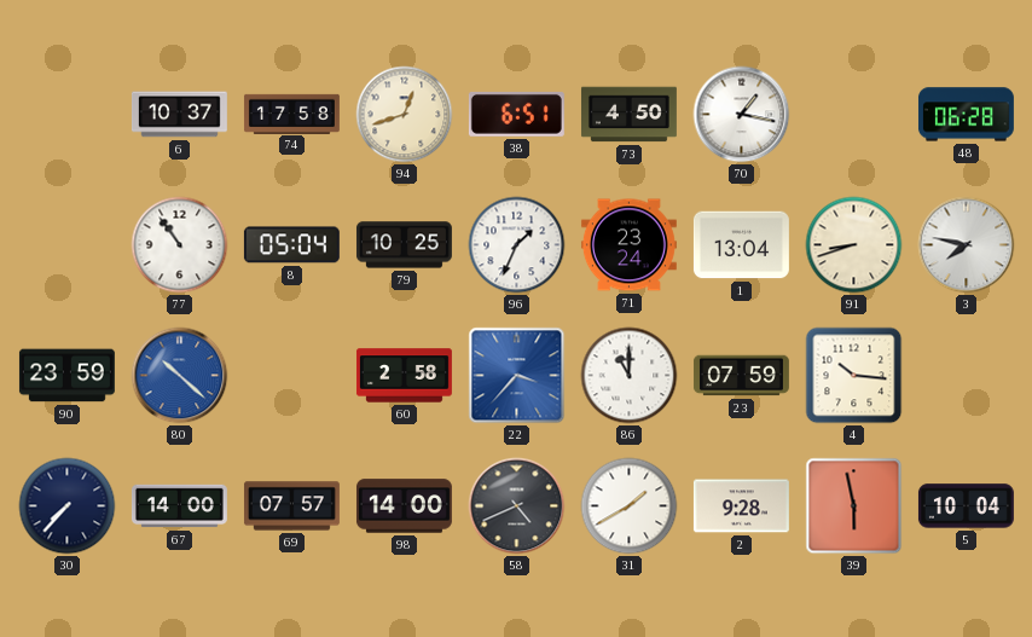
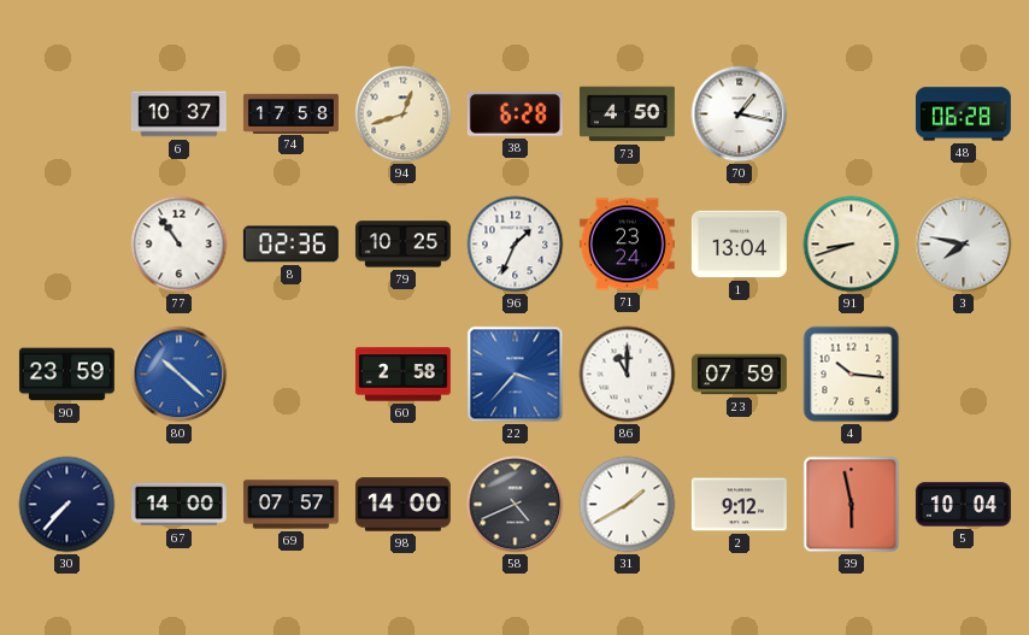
38: 6:51 -> 6:28 (514, 114)
8: 05:04 -> 02:36 (290, 245)
2: 9:28 -> 9:12 (739, 505)
